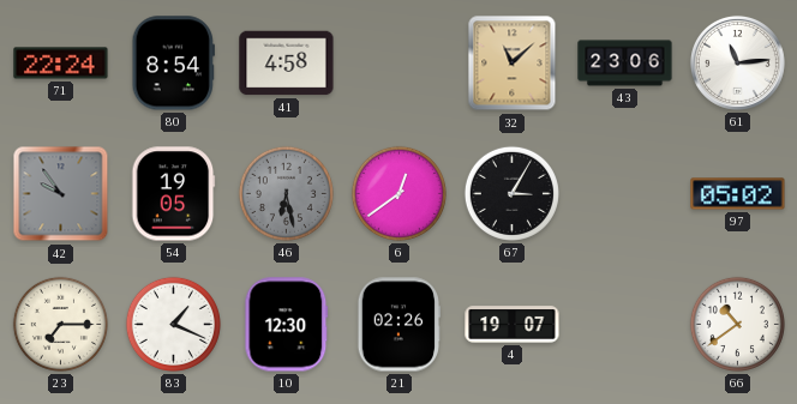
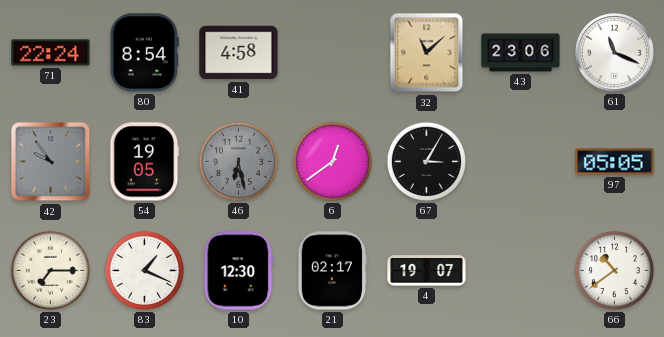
61: 11:14 -> 11:19 (614, 52)
97: 05:02 -> 05:05 (615, 162)
21: 02:26 -> 02:17 (332, 271)
